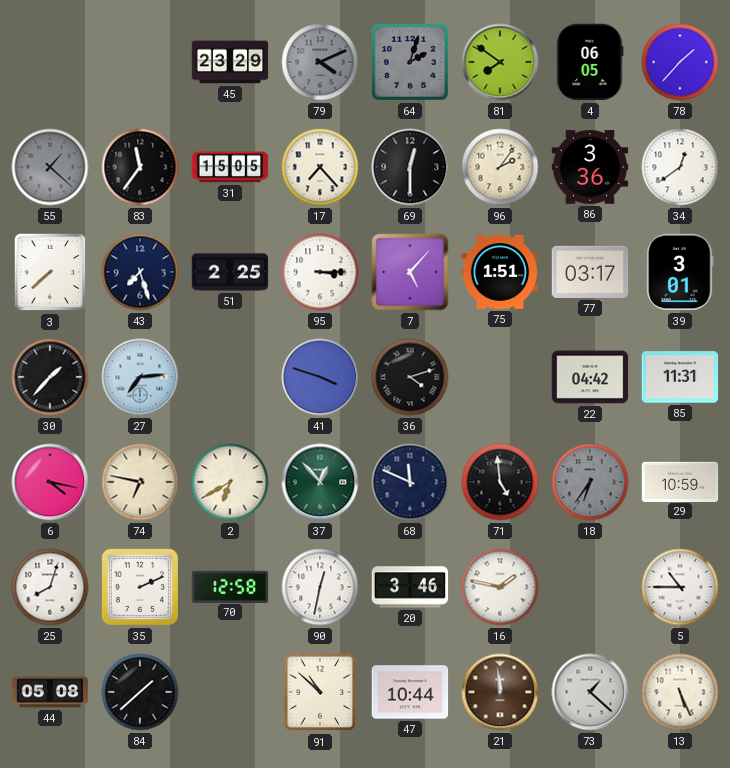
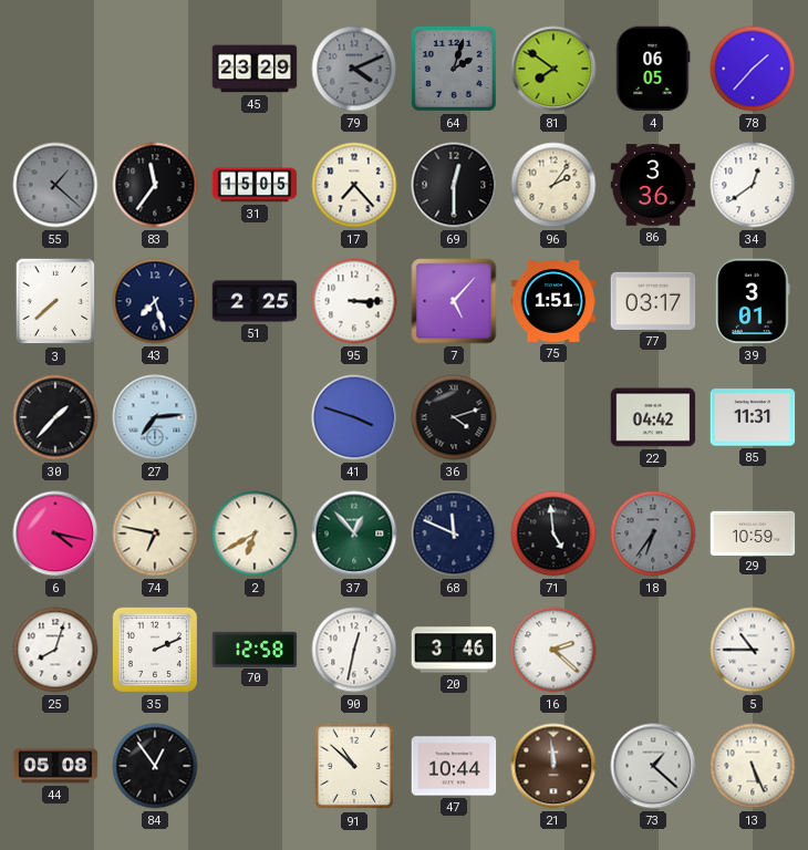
16: 1:47 -> 2:22 (553, 650)
84: 1:38 -> 12:54 (155, 766)
